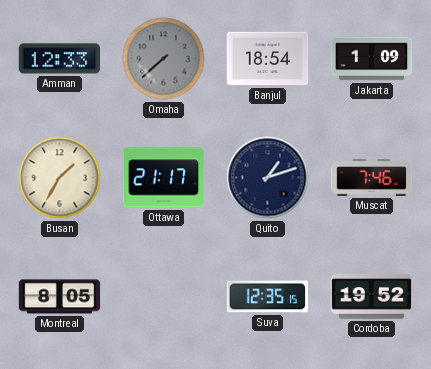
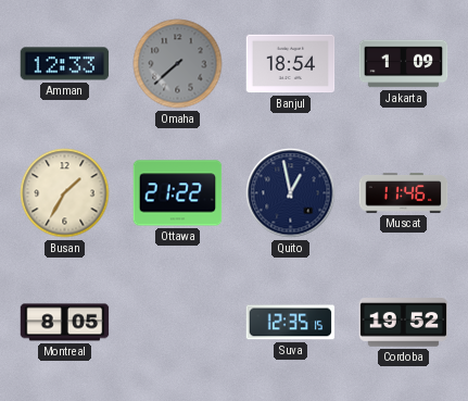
Ottawa: 21:17 -> 21:22 (178, 193)
Quito: 1:12 -> 12:58 (291, 193)
Muscat: 7:46 -> 11:46 (404, 193)
